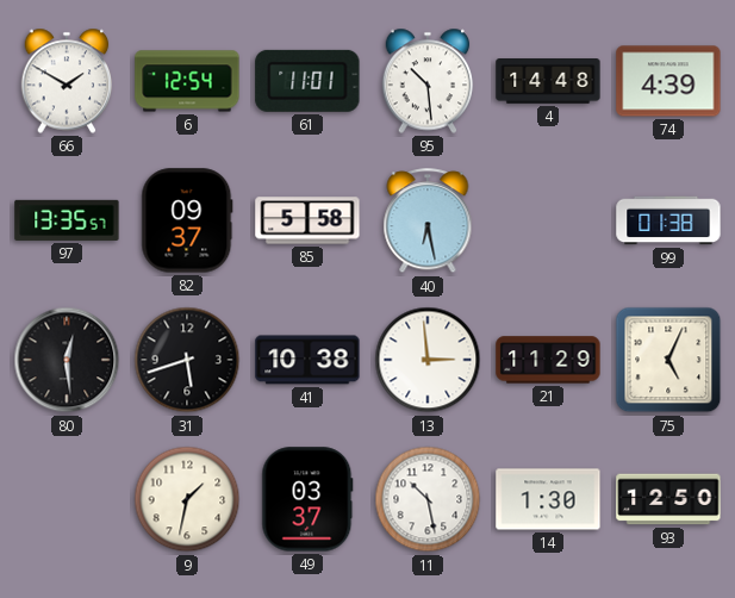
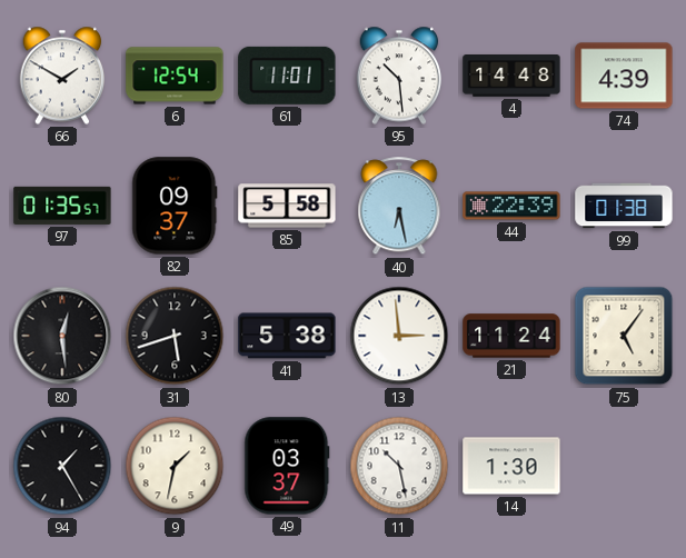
97: 13:35 -> 01:35 (62, 206)
44: none -> 22:39 (511, 206)
41: 10:38 -> 5:38 (287, 336)
21: 11:29 -> 11:24 (511, 336)
75: 5:04 -> 5:06 (624, 336)
94: none -> 1:25 (62, 466)
93: 12:50 -> none (668, 499)
